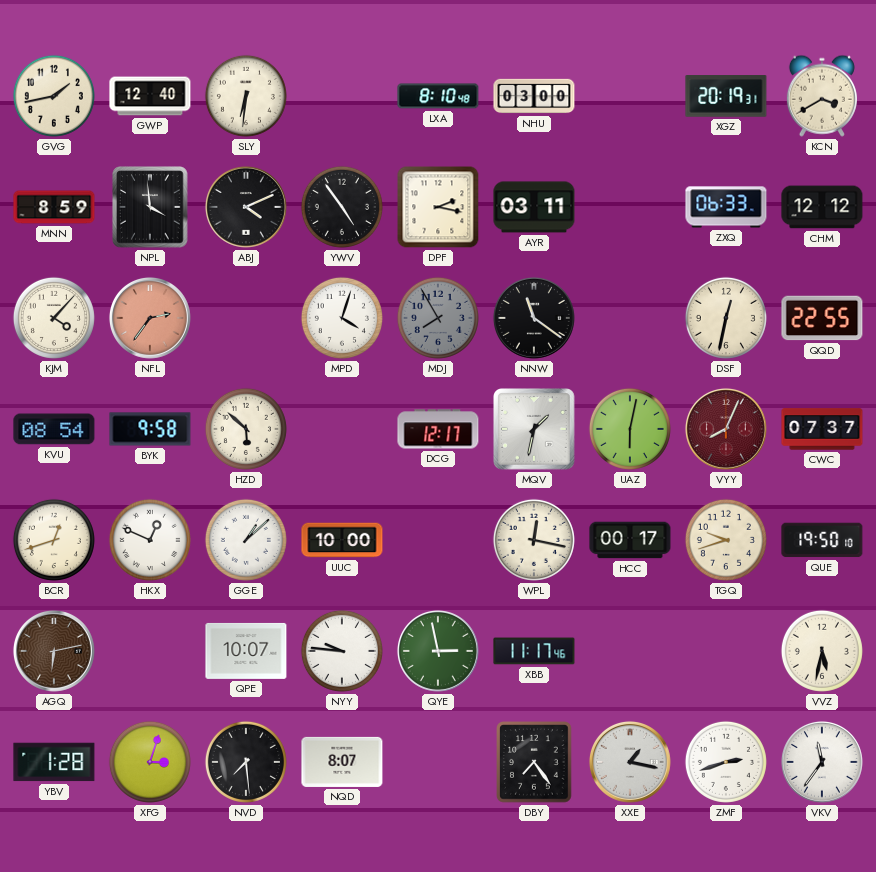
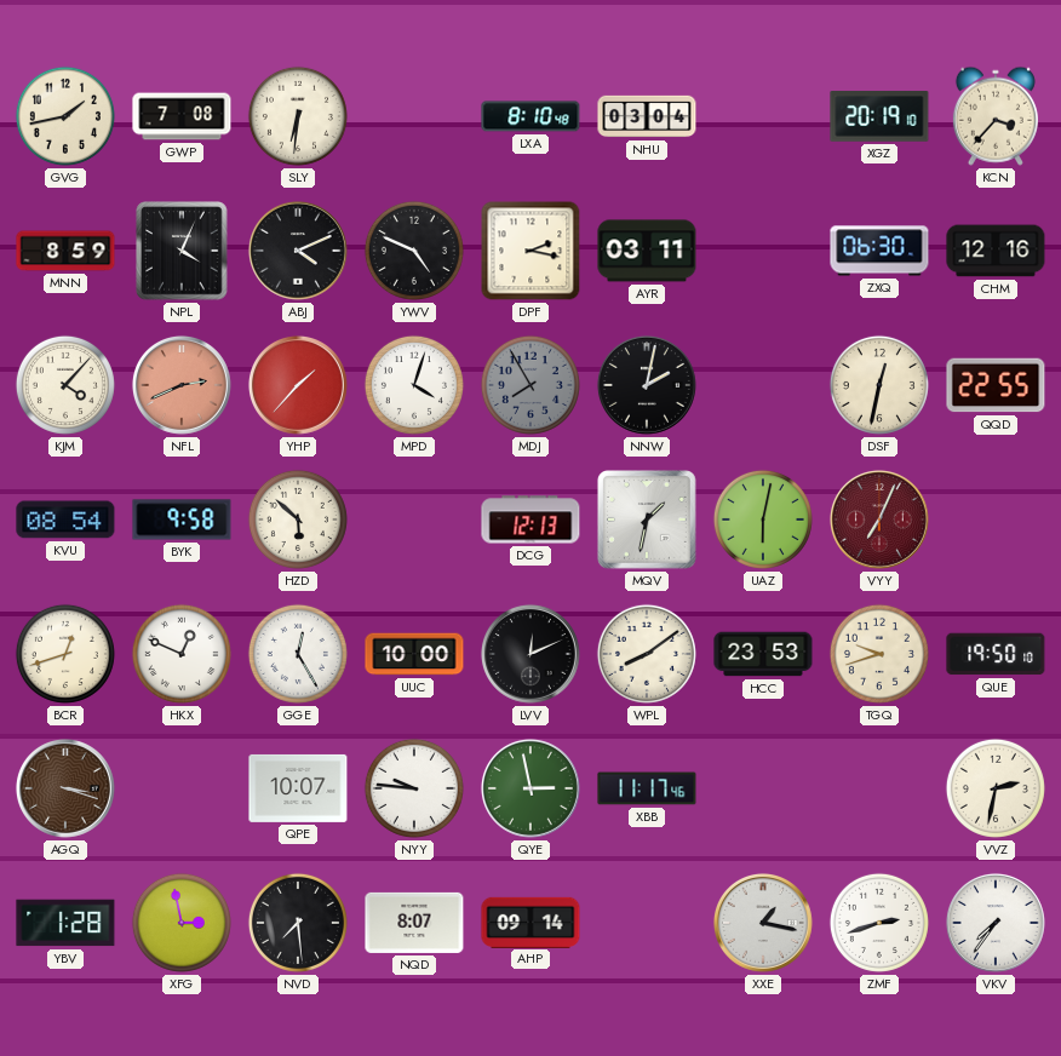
GWP: 12:40 -> 7:08 (182, 116)
NHU: 03:00 -> 03:04 (647, 116)
XGZ: 20:19:31 -> 20:19:10 (879, 116)
KCN: 3:40 -> 3:37 (996, 116)
NPL: 3:59 -> 4:04 (182, 251)
YWV: 4:54 -> 4:49 (414, 251)
ZXQ: 06:33 -> 06:30 (879, 251)
CHM: 12:12 -> 12:16 (996, 251)
NFL: 2:36 -> 2:41 (182, 385)
YHP: none -> 1:37 (298, 385)
NNW: 11:21 -> 2:02 (647, 385)
DCG: 12:17 -> 12:13 (530, 520)
VYY: 8:04 -> 7:04 (879, 520)
CWC: 07:37 -> none (822, 429)
GGE: 1:08 -> 12:25 (298, 654)
LVV: none -> 12:11 (530, 654)
WPL: 12:17 -> 8:09 (647, 654)
HCC: 00:17 -> 23:53 (763, 654)
AGQ: 6:13 -> 3:18 (65, 788)
VVZ: 5:32 -> 2:32 (996, 788)
XFG: 3:03 -> 2:58 (182, 923)
AHP: none -> 09:14 (530, 922)
DBY: 7:24 -> none (535, 762)
VKV: 11:36 -> 7:36 (996, 923)
